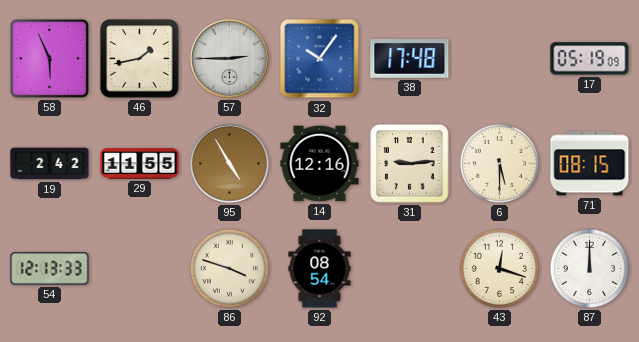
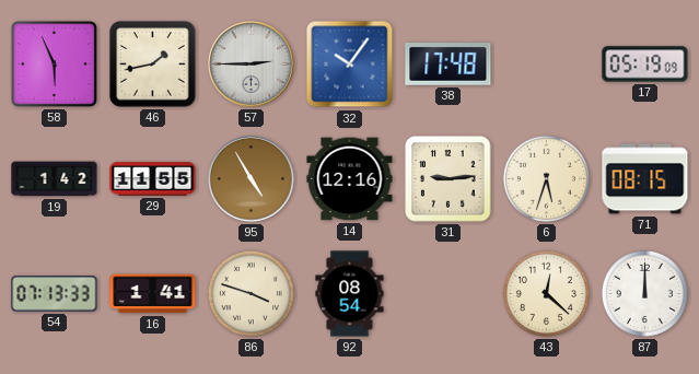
19: 2:42 -> 1:42 (55, 179)
6: 5:30 -> 5:33 (546, 178)
54: 12:13 -> 07:13 (55, 294)
16: none -> 1:41 (153, 294)
43: 12:18 -> 12:22 (546, 293)
